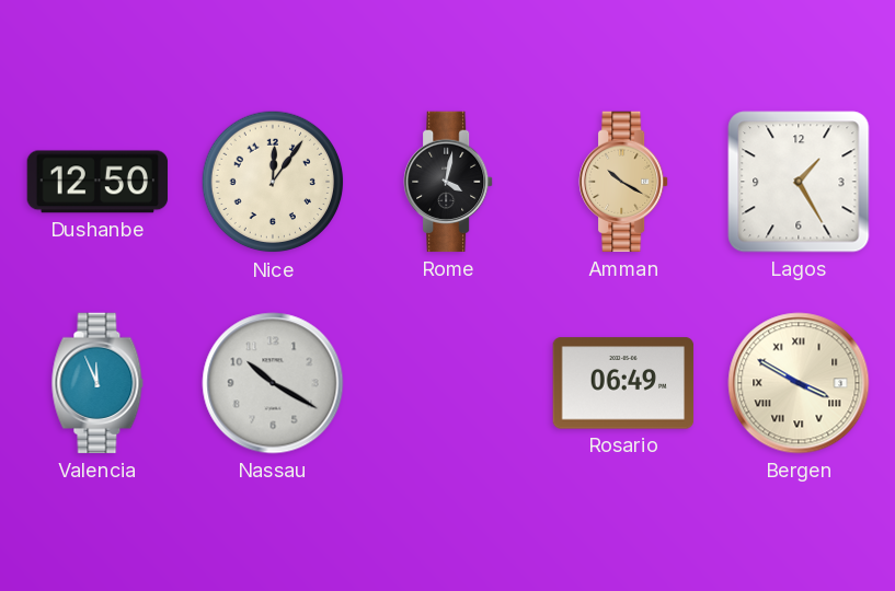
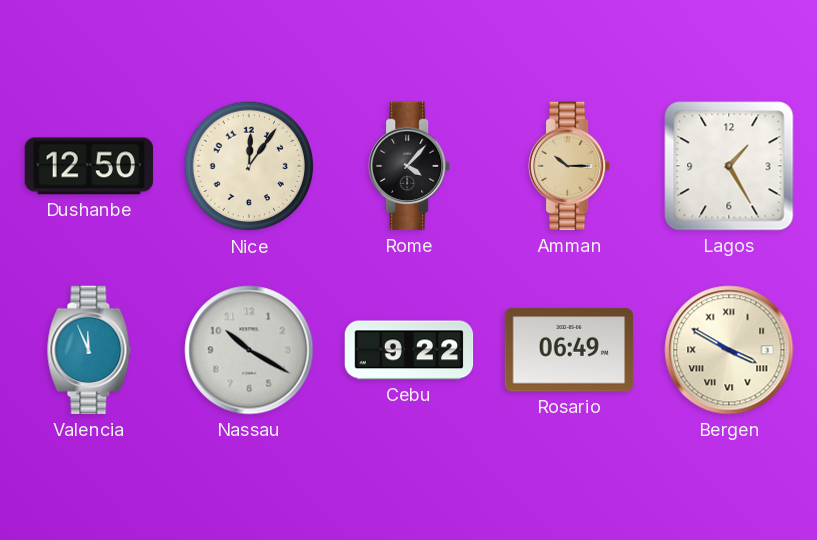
Rome: 4:02 -> 4:07 (410, 166)
Amman: 10:20 -> 10:15 (570, 166)
Cebu: none -> 9:22 (409, 350)
